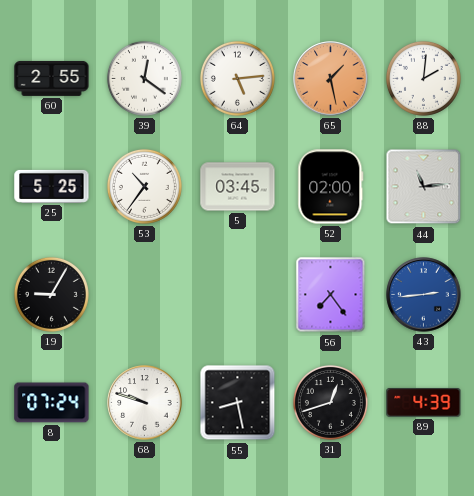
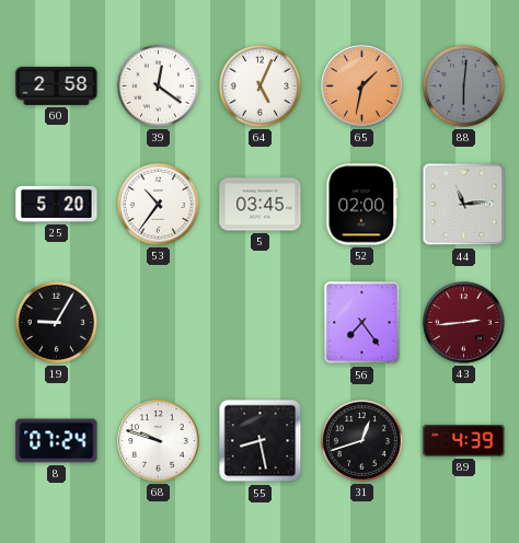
60: 2:55 -> 2:58 (57, 85)
64: 5:14 -> 5:04 (259, 85)
65: 1:28 -> 1:32 (362, 86)
88: 2:01 -> 6:01 (463, 85)
88 dial: white -> grey (463, 85)
25: 5:25 -> 5:20 (57, 204)
43 dial: blue -> burgundy (464, 323)
